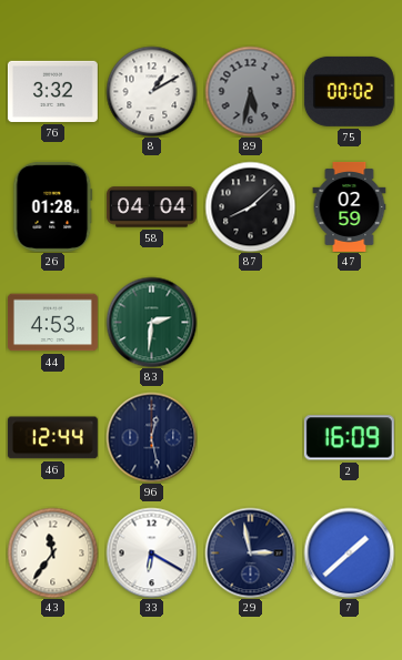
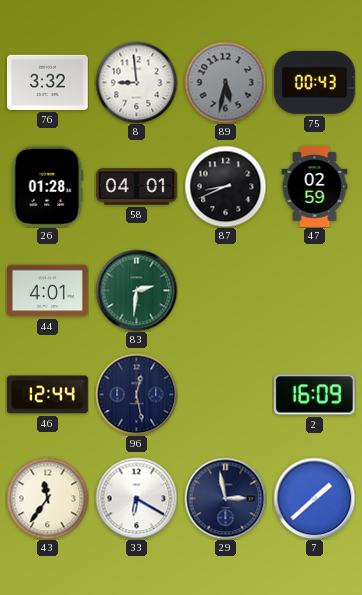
8: 1:10 -> 8:59 (136, 82)
75: 00:02 -> 00:43 (314, 82)
58: 04:04 -> 04:01 (136, 187)
87: 8:08 -> 8:41 (225, 186)
44: 4:53 -> 4:01 (47, 291)
